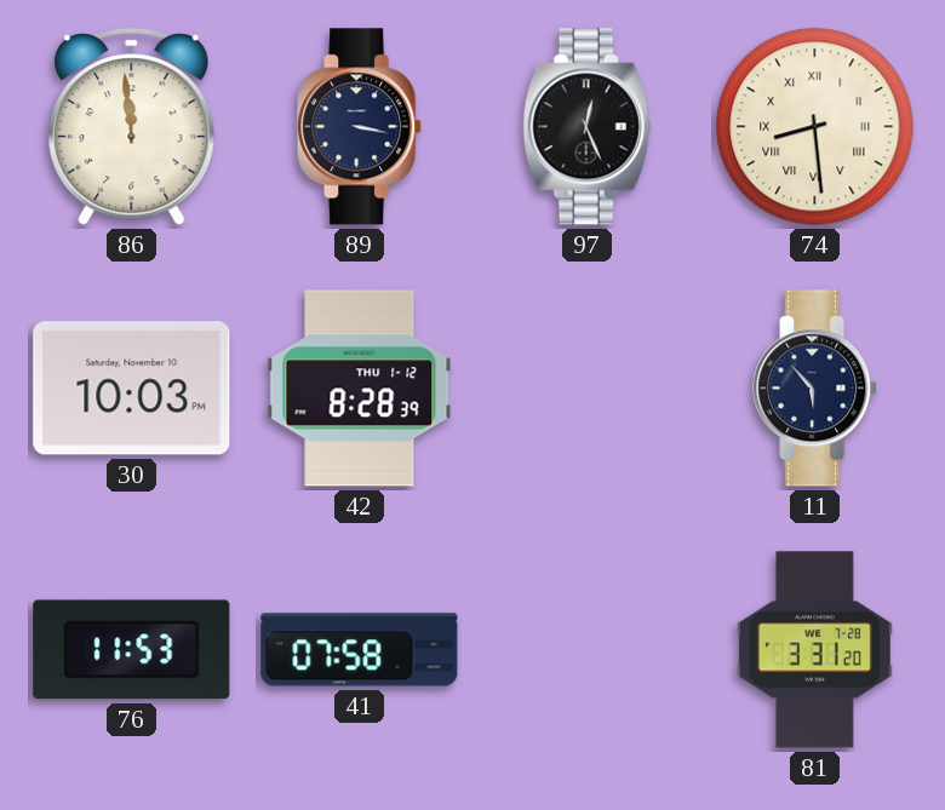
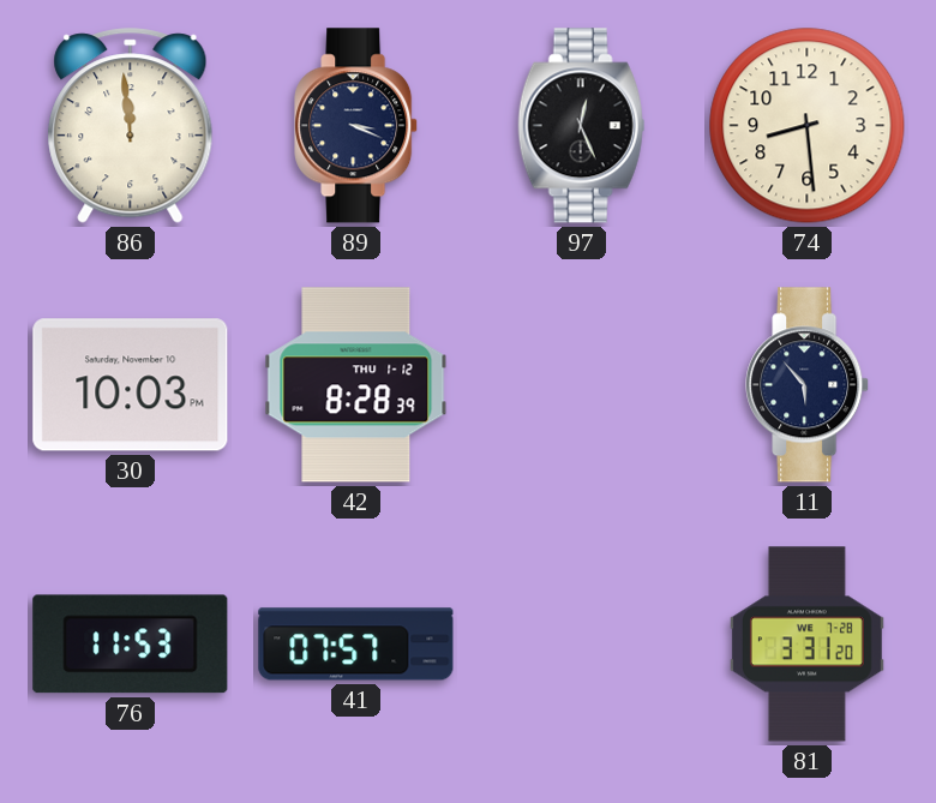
89: 3:17 -> 3:19 (356, 126)
74 numerals: Roman -> Arabic (808, 126)
41: 07:58 -> 07:57 (356, 645)
